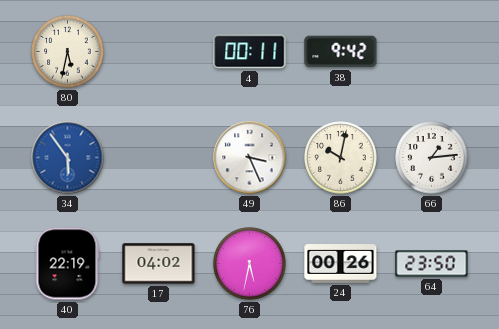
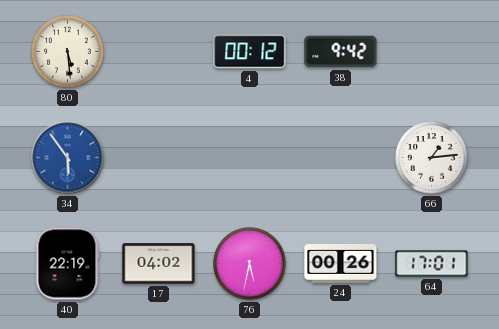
80: 5:32 -> 5:29 (68, 52)
4: 00:11 -> 00:12 (250, 52)
49: 3:26 -> none (250, 158)
86: 10:02 -> none (341, 158)
64: 23:50 -> 17:01 (432, 264)
